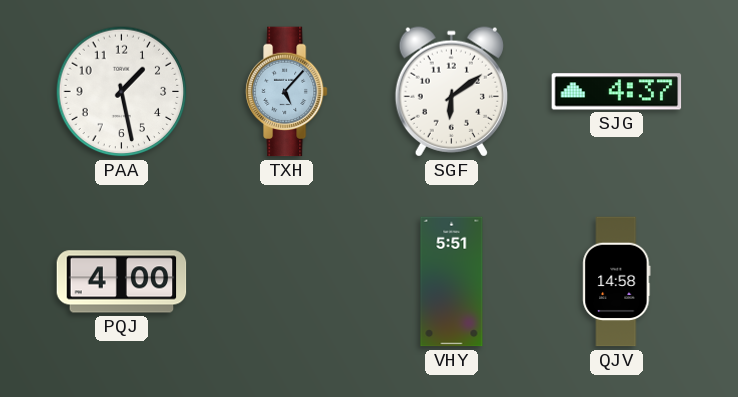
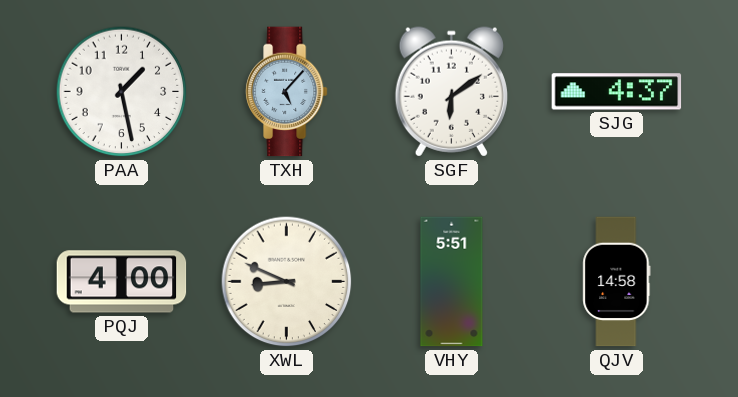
XWL: none -> 8:49 (287, 282)
